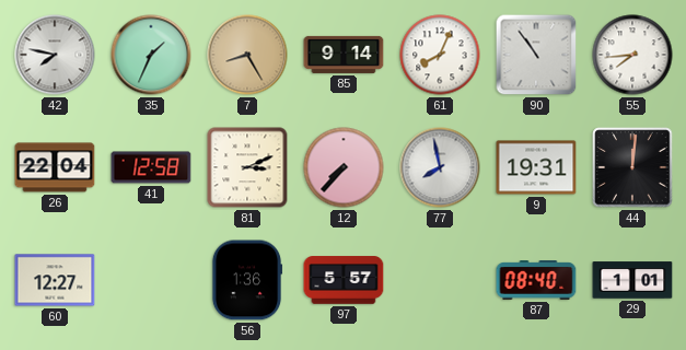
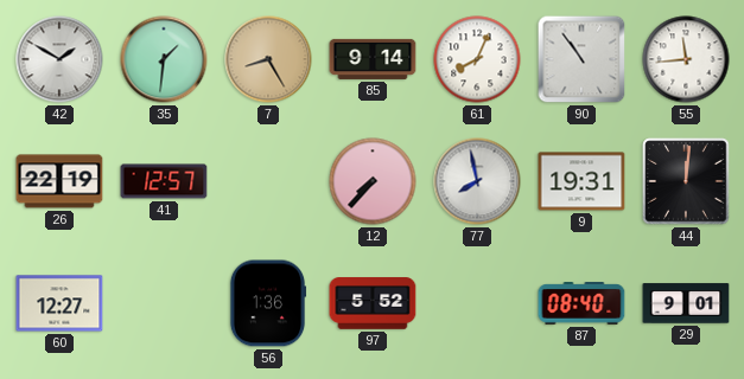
42: 7:47 -> 1:50 (59, 59)
35: 1:34 -> 1:31 (164, 59)
55: 7:44 -> 11:44 (686, 59)
26: 22:04 -> 22:19 (59, 181)
41: 12:58 -> 12:57 (164, 181)
81: 3:11 -> none (247, 167)
97: 5:57 -> 5:52 (373, 303)
29: 1:01 -> 9:01 (686, 303)
